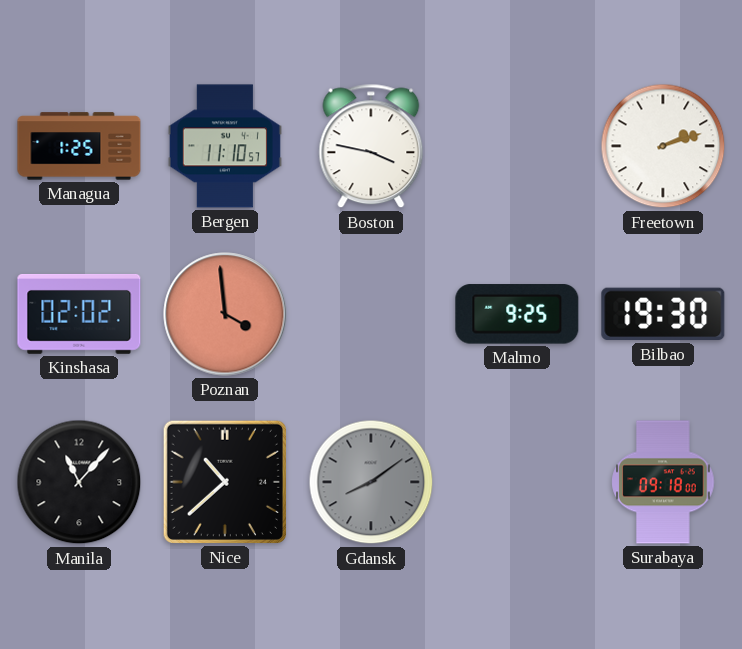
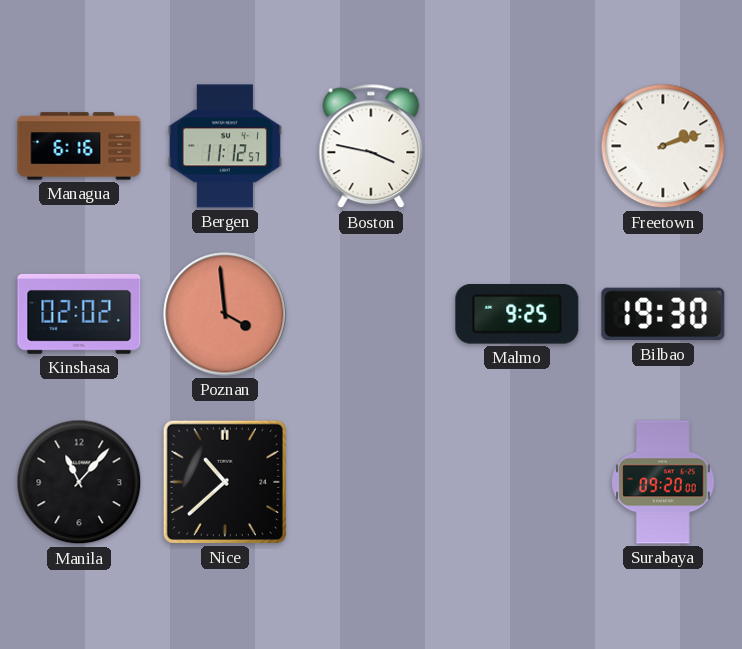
Managua: 1:25 -> 6:16 (79, 146)
Bergen: 11:10 -> 11:12 (225, 146)
Gdansk: 8:09 -> none (371, 482)
Surabaya: 09:18 -> 09:20 (663, 482)
